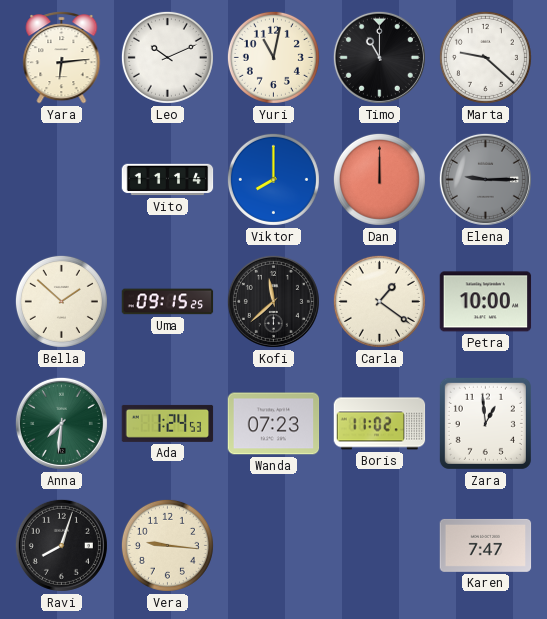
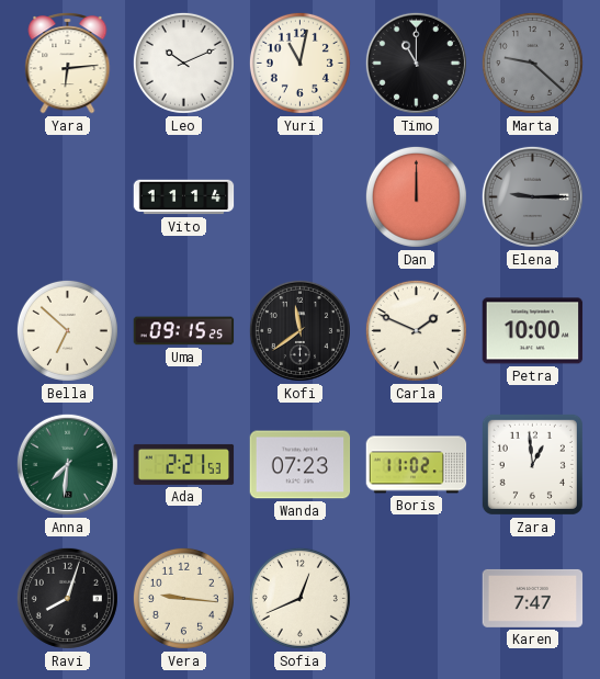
Marta dial: white -> grey (532, 63)
Viktor: 8:00 -> none (273, 179)
Bella: 1:52 -> 6:52 (67, 330)
Kofi: 11:38 -> 11:39 (299, 330)
Carla: 1:21 -> 1:49 (416, 330)
Ada: 1:24 -> 2:21 (184, 464)
Sofia: none -> 12:41 (299, 598)
